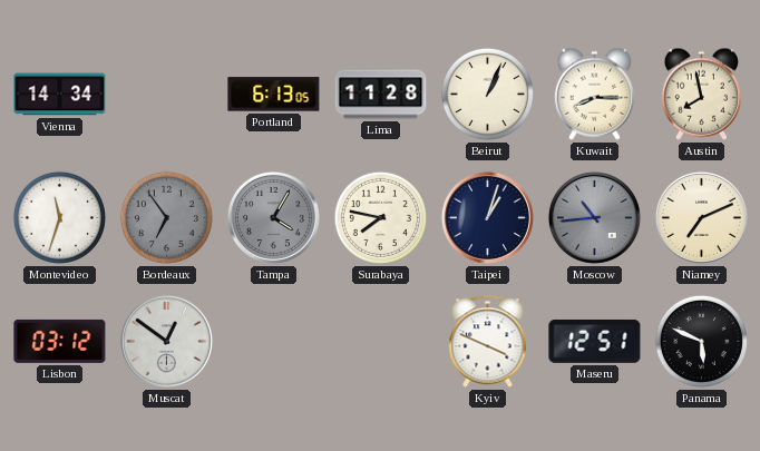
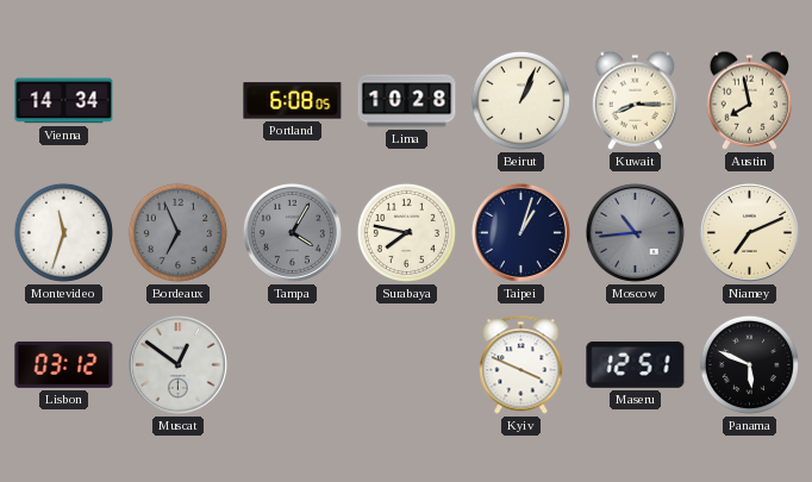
Portland: 6:13 -> 6:08 (293, 101)
Lima: 11:28 -> 10:28 (407, 101)
Bordeaux: 6:54 -> 6:56 (177, 232)
